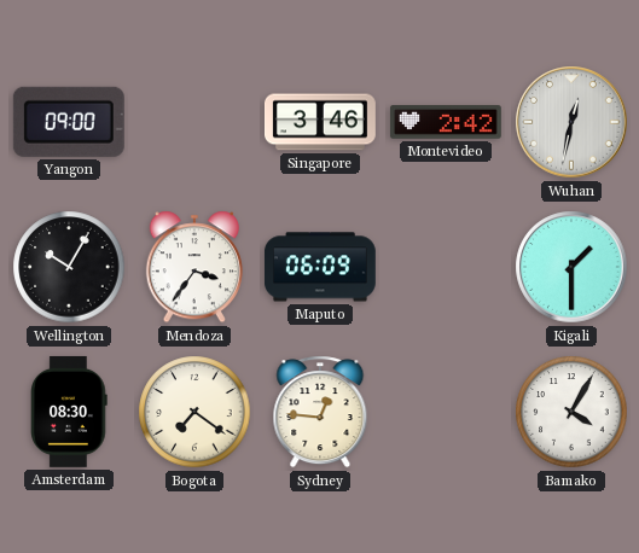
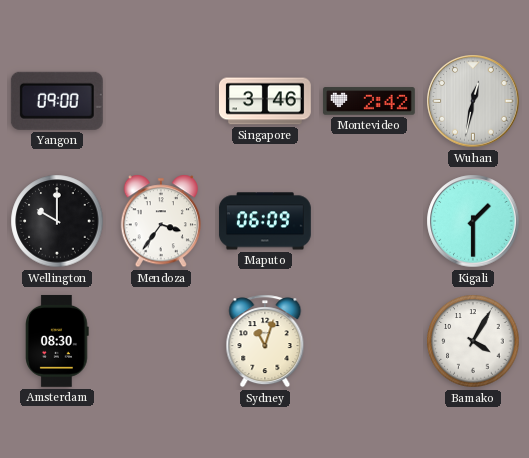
Wellington: 10:05 -> 10:00 (57, 221)
Bogota: 7:21 -> none (194, 412)
Sydney: 12:46 -> 11:03 (265, 341)
